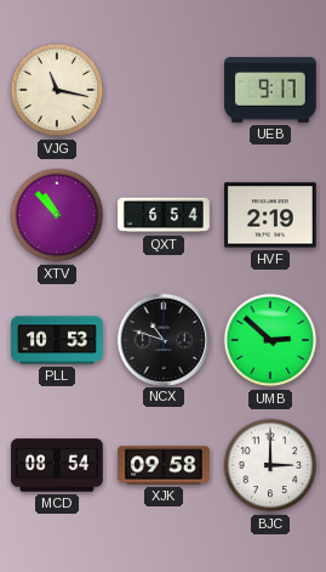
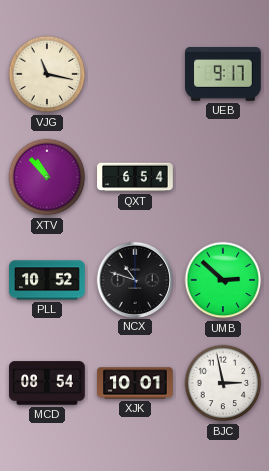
HVF: 2:19 -> none (270, 215)
PLL: 10:53 -> 10:52 (47, 280)
XJK: 09:58 -> 10:01 (135, 383)
BJC: 3:00 -> 2:58 (223, 383)
